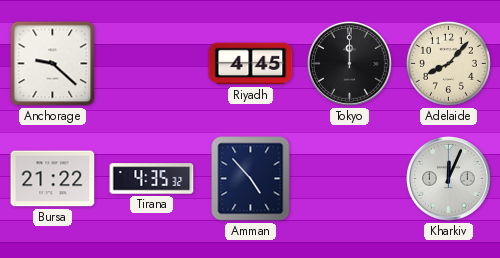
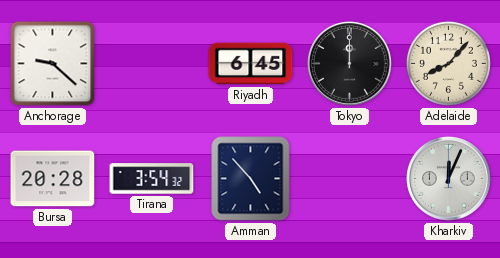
Riyadh: 4:45 -> 6:45 (251, 64)
Bursa: 21:22 -> 20:28 (53, 179)
Tirana: 4:35 -> 3:54 (152, 179)
